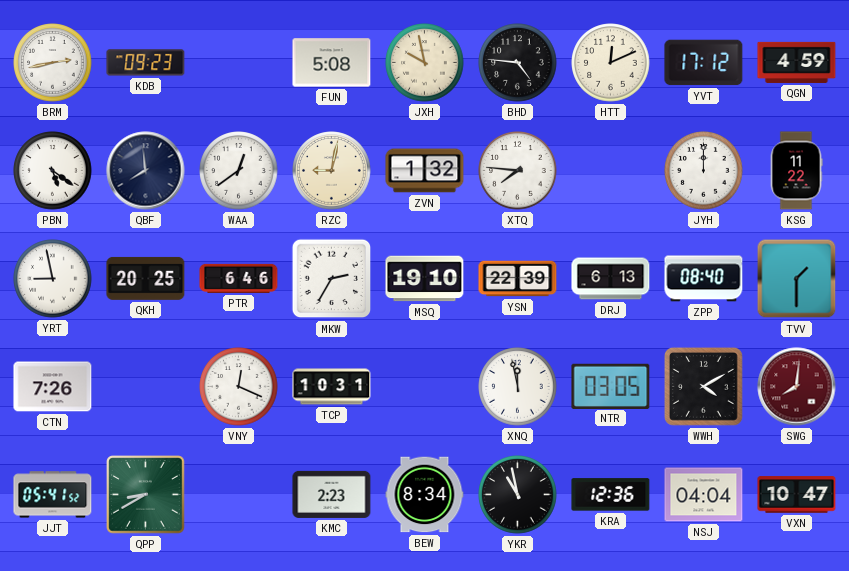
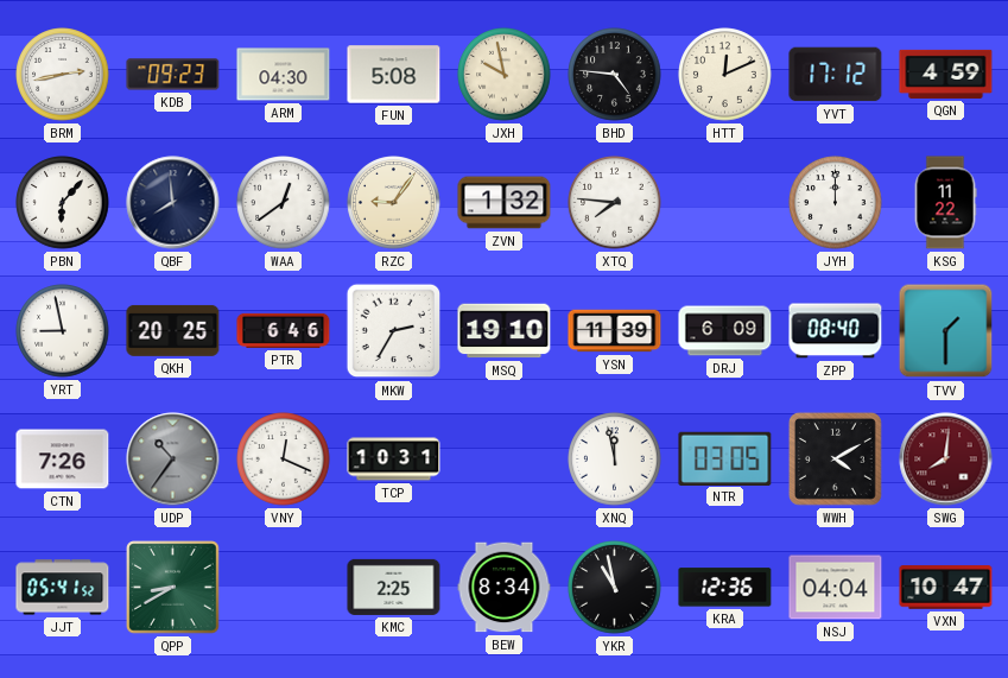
ARM: none -> 04:30 (284, 75)
PBN: 5:21 -> 6:07 (63, 203)
RZC: 9:02 -> 9:06 (394, 203)
YSN: 22:39 -> 11:39 (615, 331)
DRJ: 6:13 -> 6:09 (725, 331)
UDP: none -> 10:36 (173, 460)
KMC: 2:23 -> 2:25 (394, 587)
